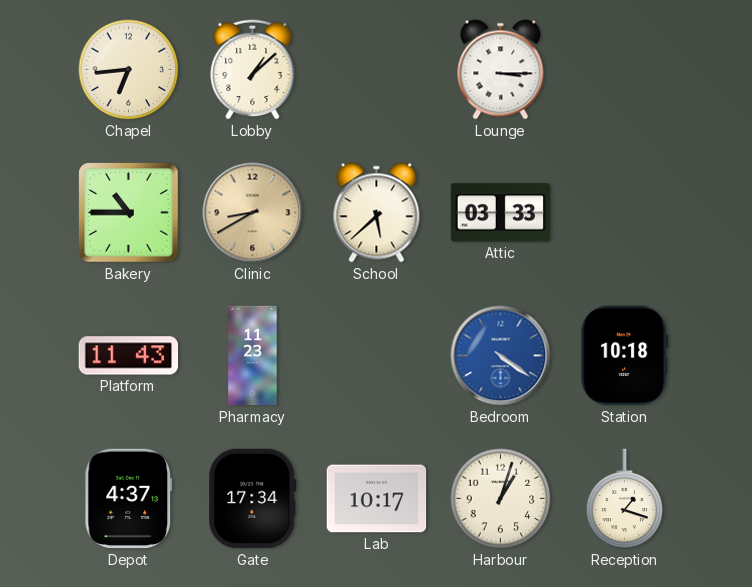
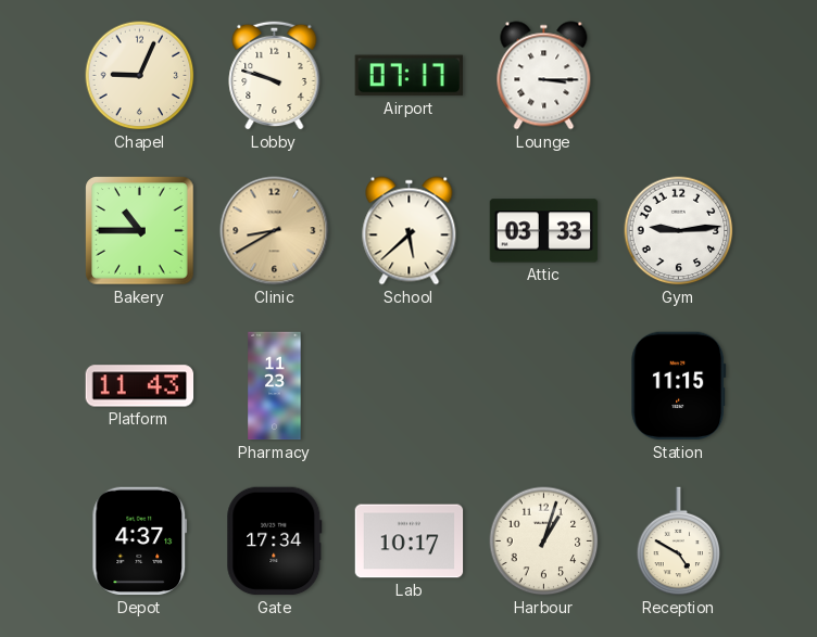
Chapel: 6:44 -> 9:04 (140, 76)
Lobby: 1:08 -> 9:48 (275, 75)
Airport: none -> 07:17 (409, 76)
Gym: none -> 9:14 (679, 231)
Bedroom: 4:21 -> none (501, 356)
Station: 10:18 -> 11:15 (679, 386)
Reception: 1:18 -> 4:50 (679, 542)
